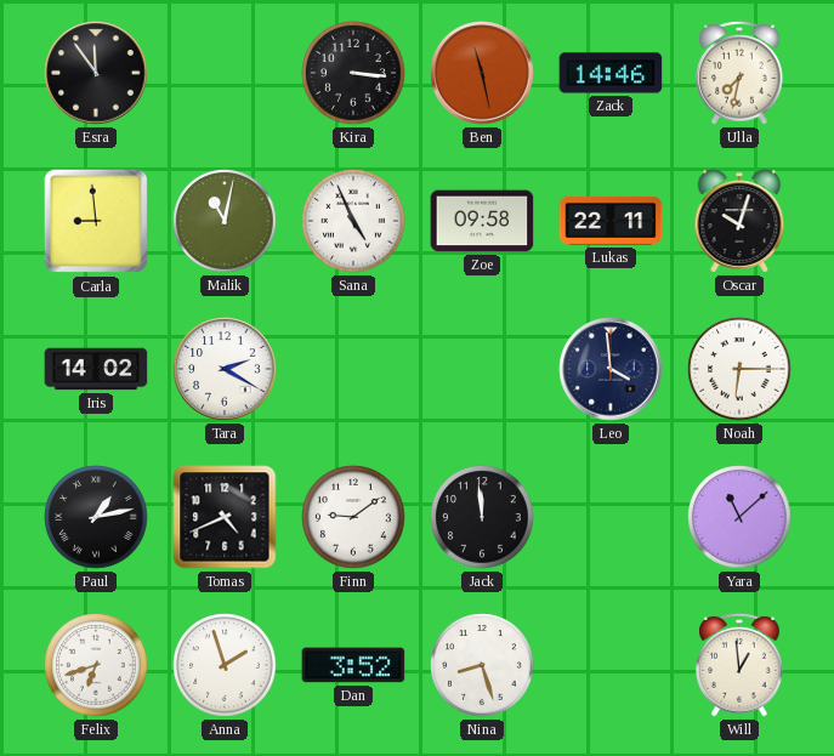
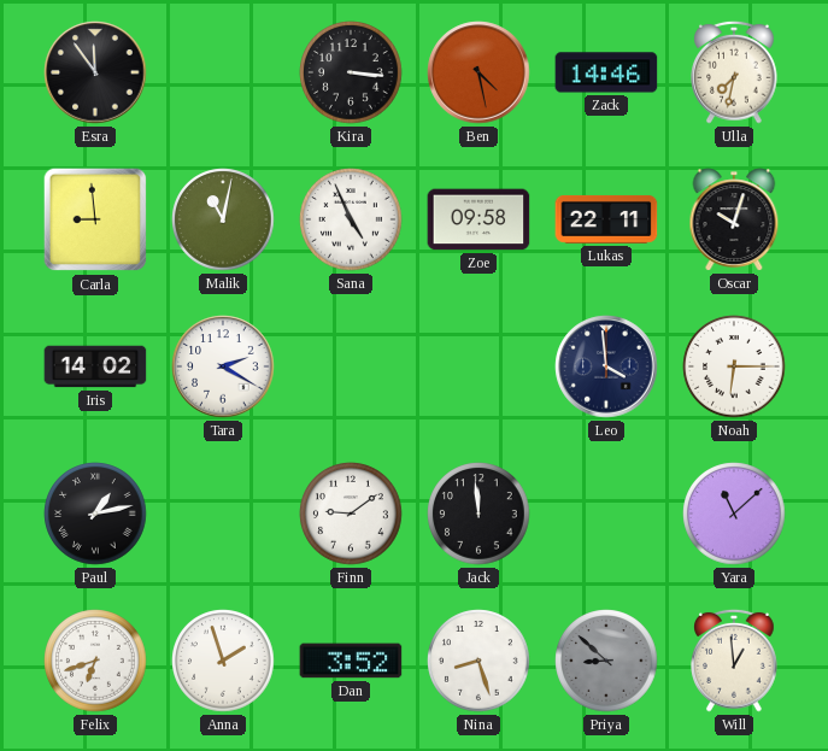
Ben: 11:28 -> 4:28 (478, 72)
Tomas: 4:41 -> none (225, 517)
Priya: none -> 8:52 (606, 661)
